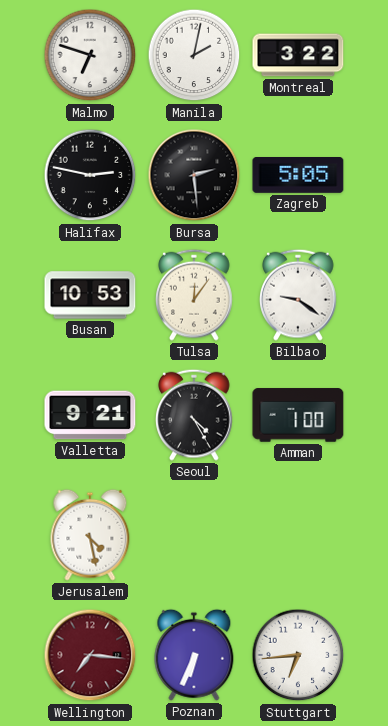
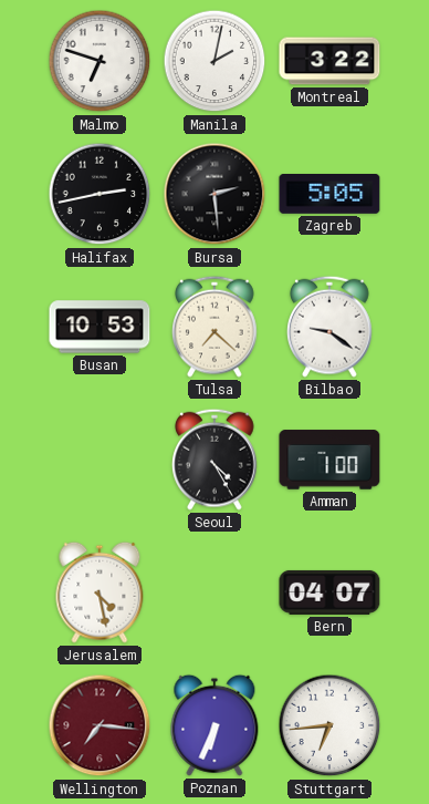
Halifax: 2:47 -> 2:43 (100, 194)
Tulsa: 12:06 -> 7:22 (216, 327)
Valletta: 9:21 -> none (90, 415)
Bern: none -> 04:07 (329, 592)
